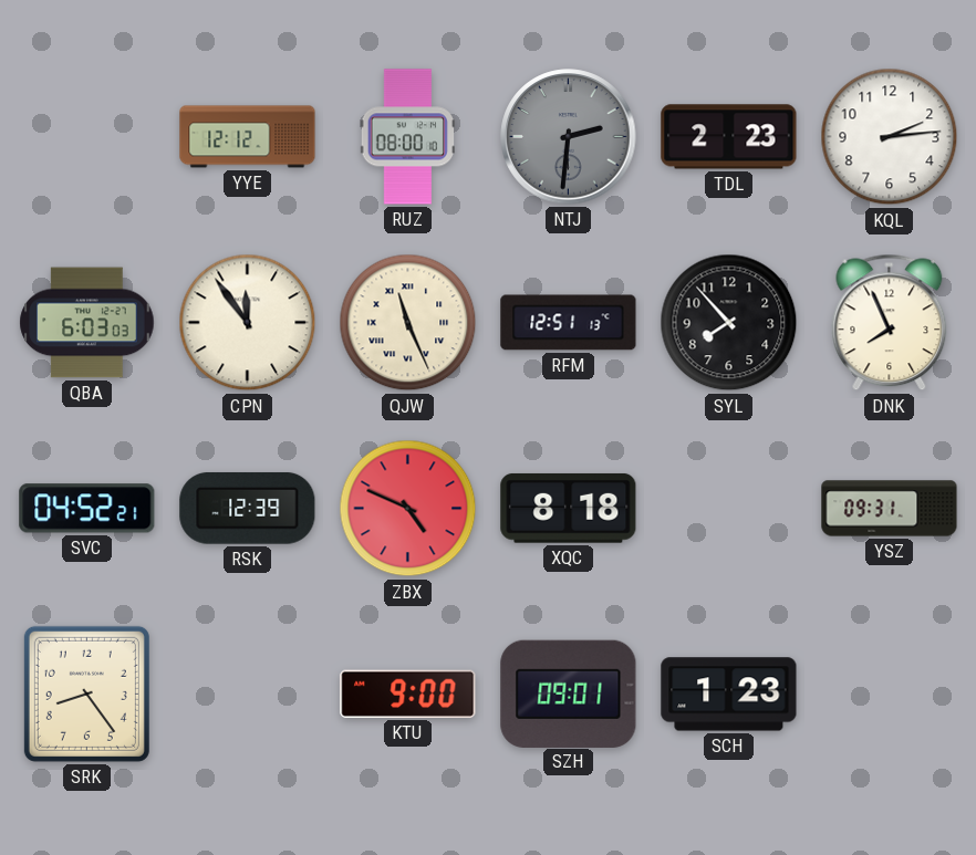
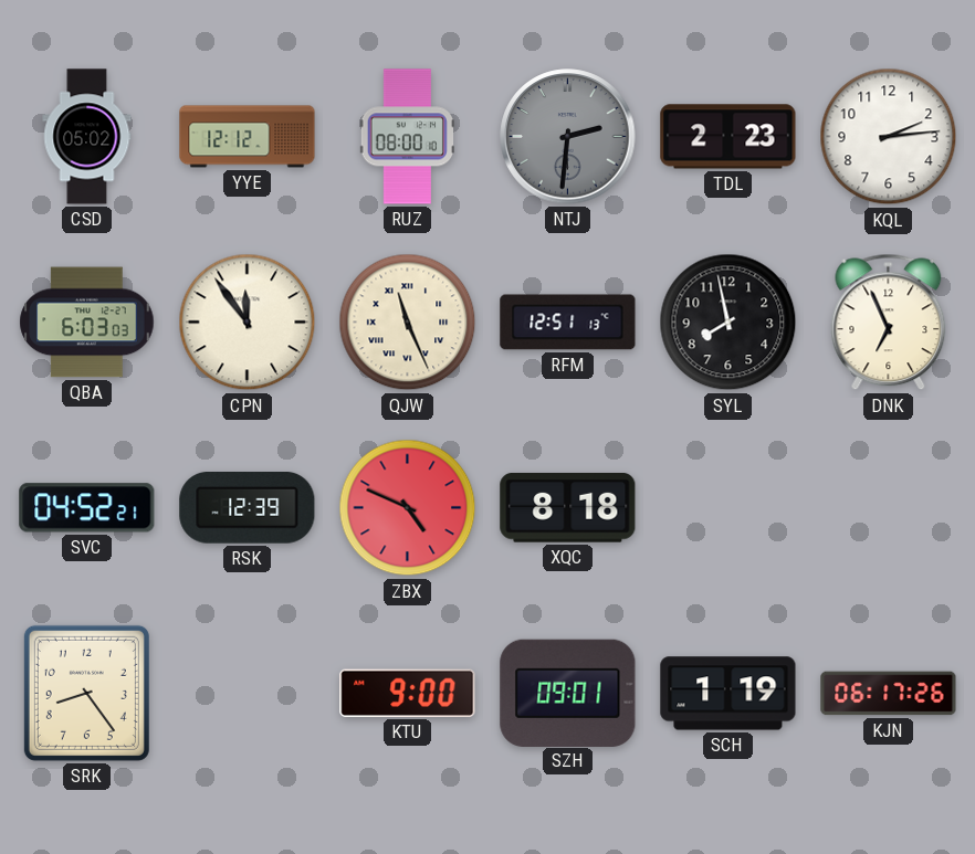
CSD: none -> 05:02 (87, 137)
SYL: 7:53 -> 7:58 (728, 323)
DNK: 7:56 -> 6:56 (889, 323)
YSZ: 09:31 -> none (890, 509)
SCH: 1:23 -> 1:19 (728, 694)
KJN: none -> 06:17 (889, 694)
